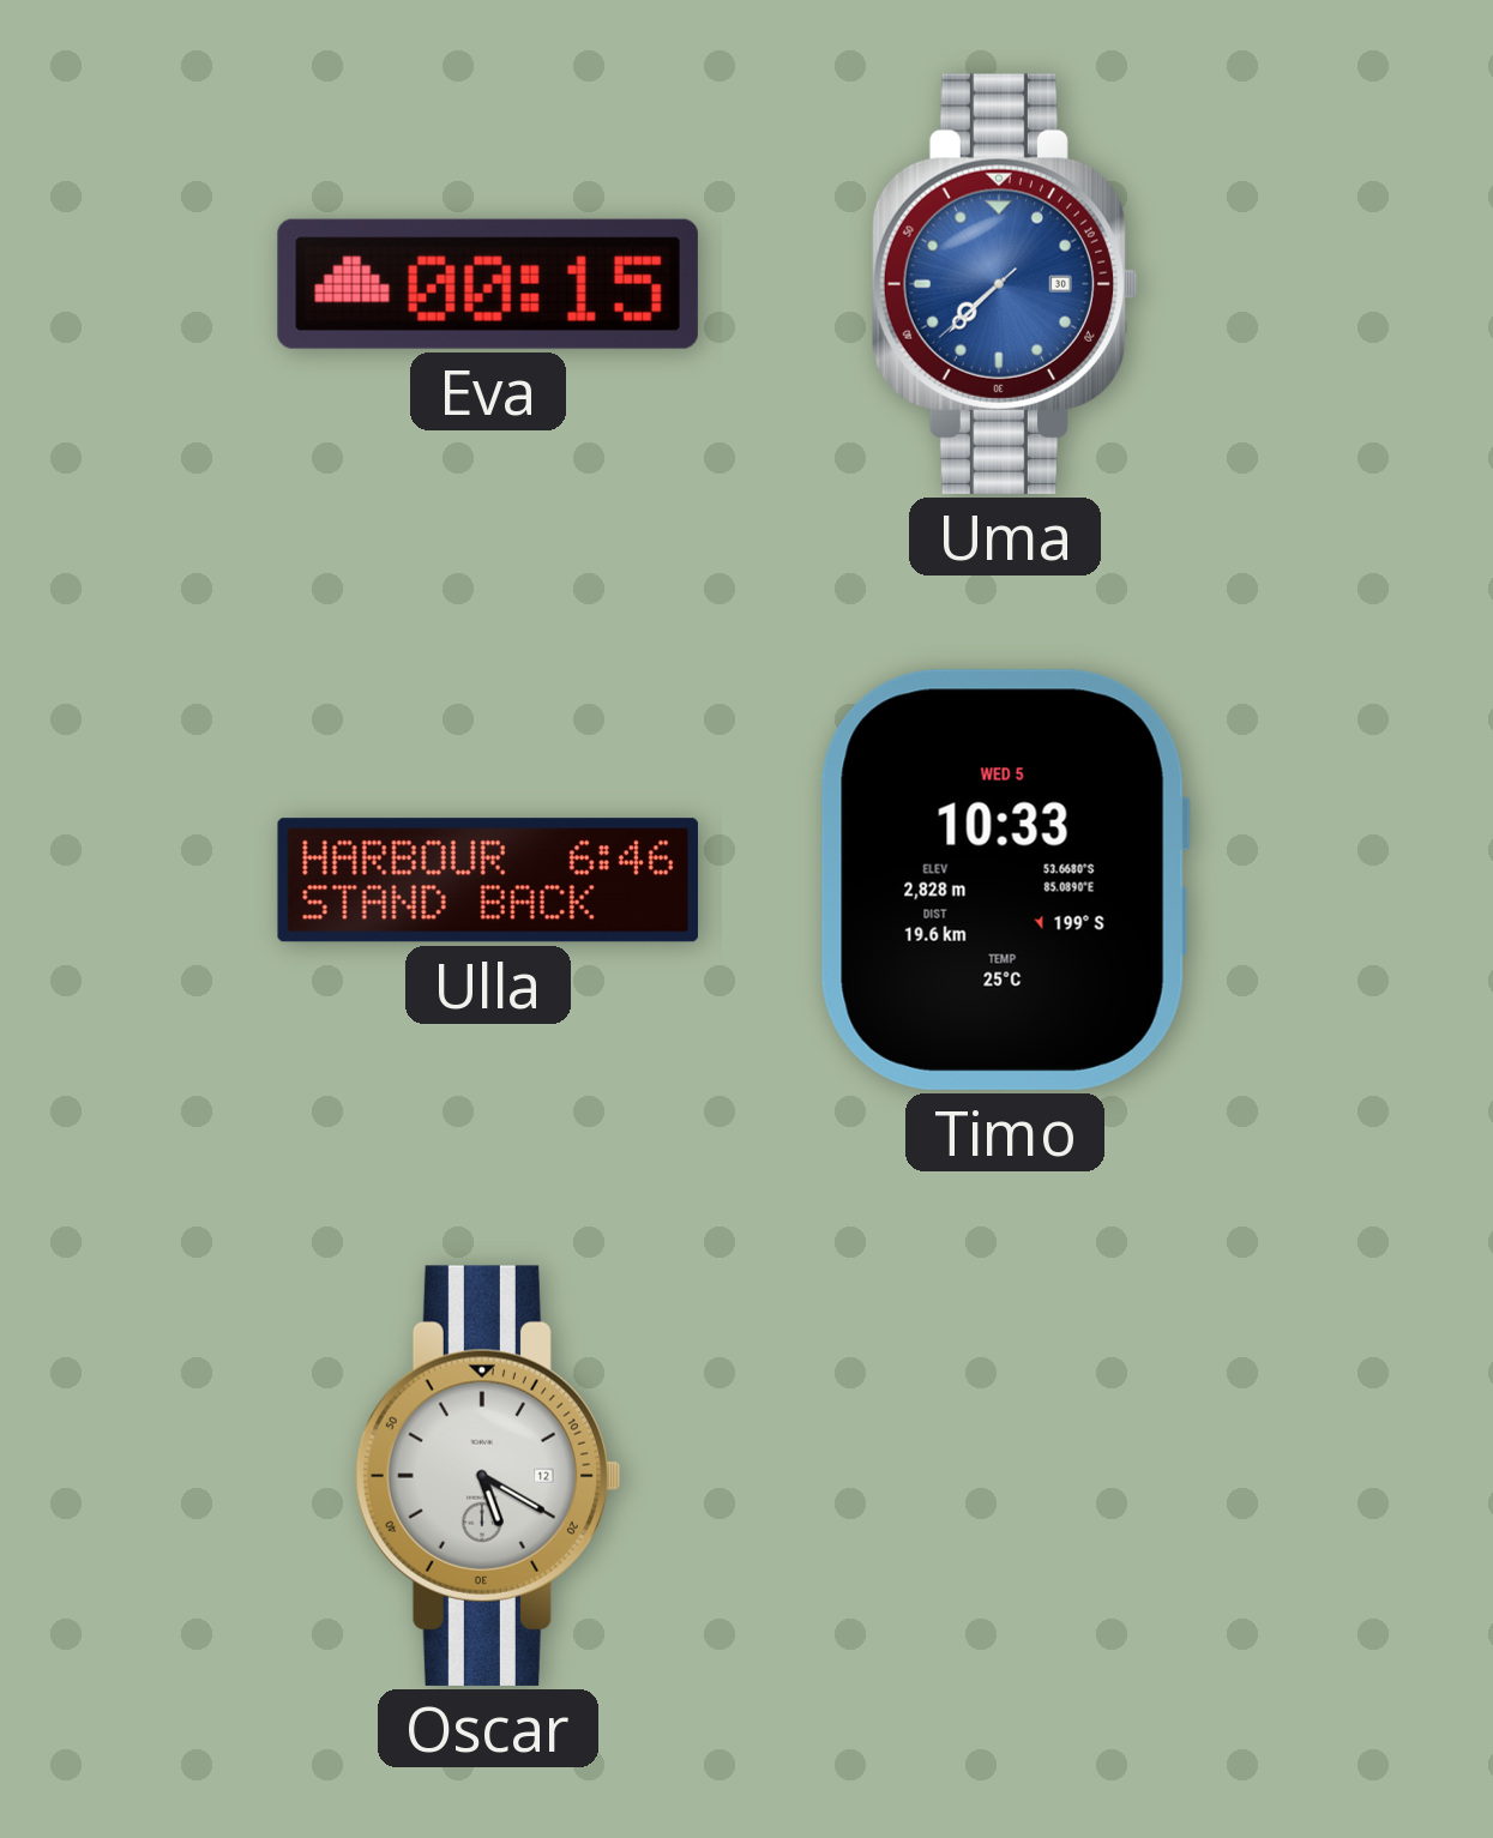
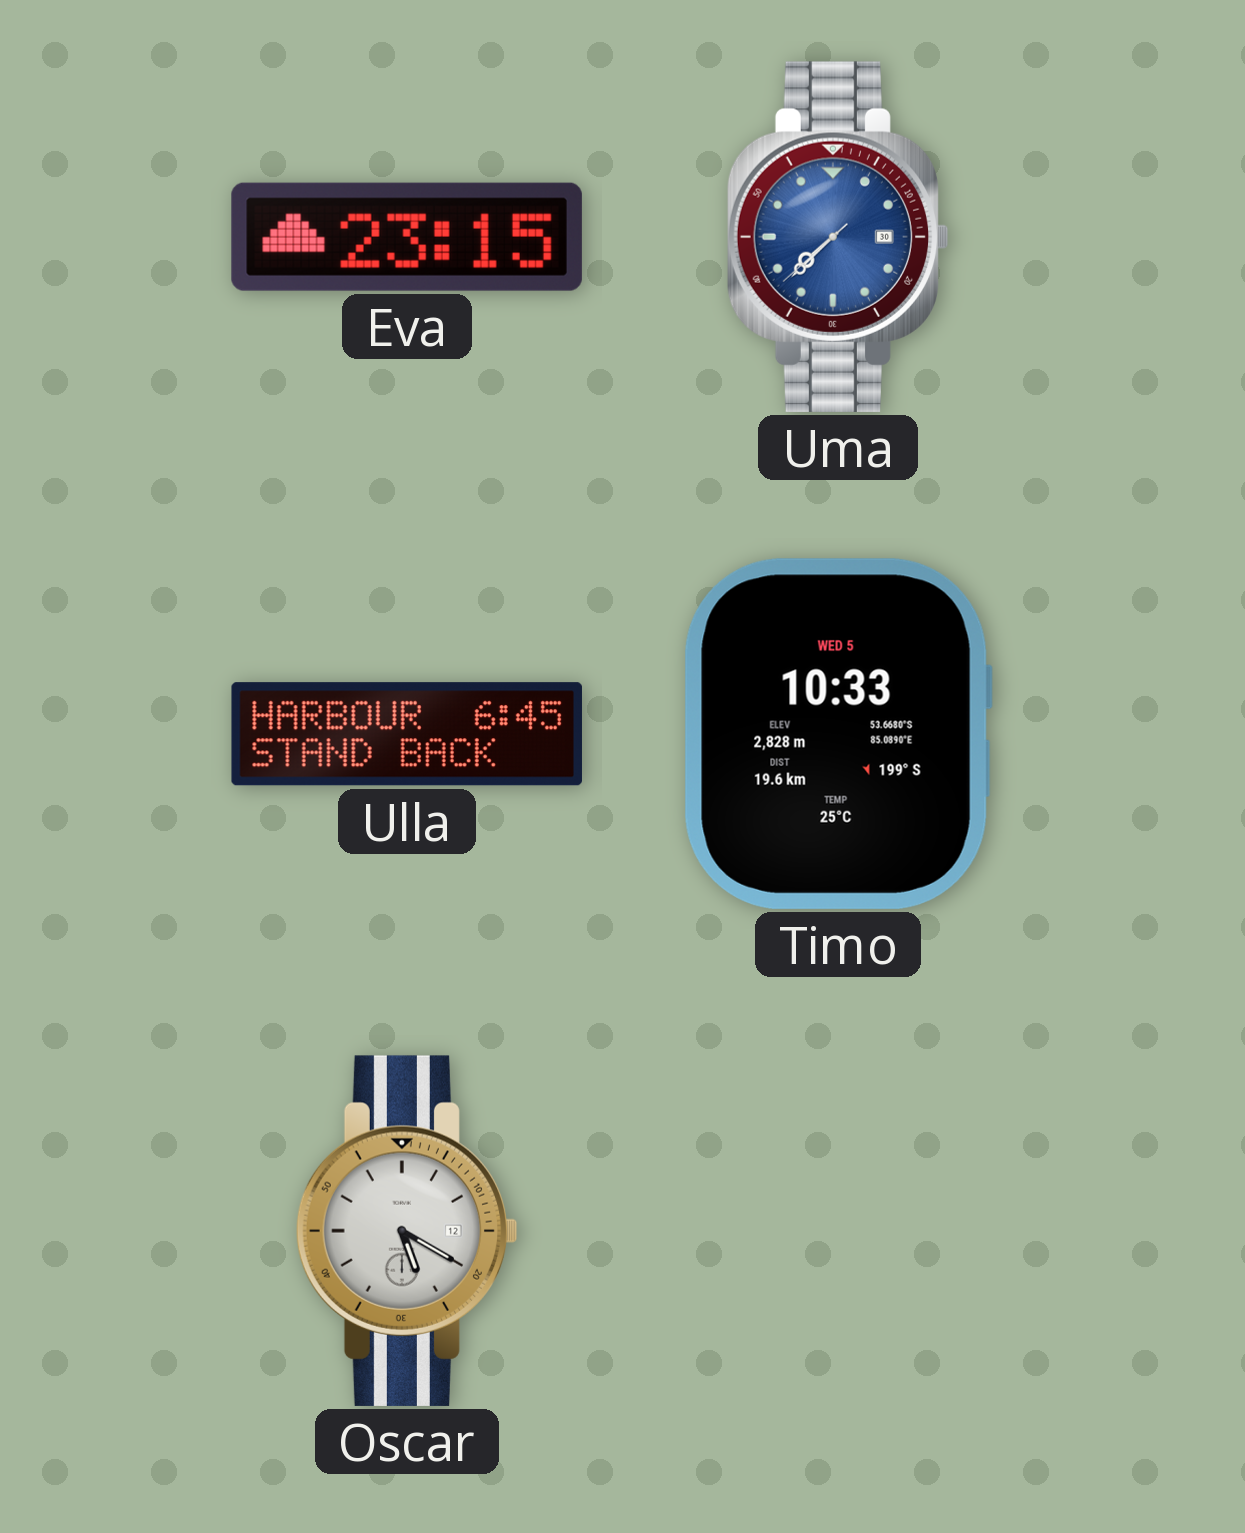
Eva: 00:15 -> 23:15 (407, 237)
Ulla: 6:46 -> 6:45 (407, 734)
